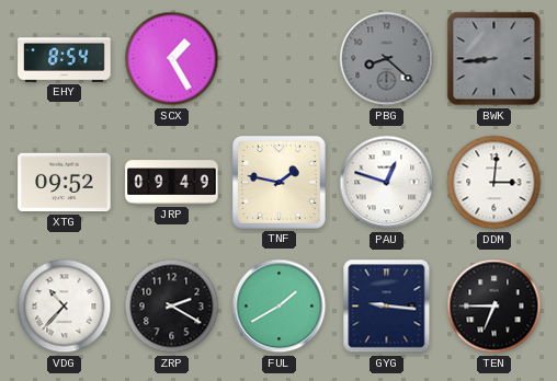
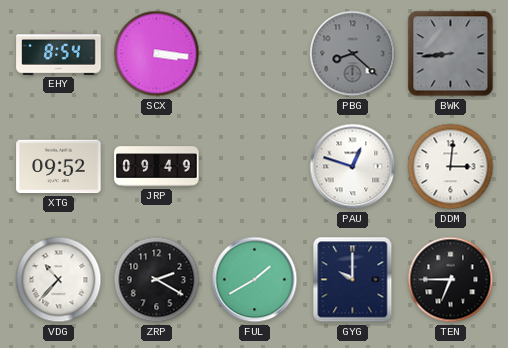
SCX: 1:25 -> 3:16 (157, 54)
TNF: 1:47 -> none (280, 183)
GYG: 9:16 -> 10:00 (353, 280)
